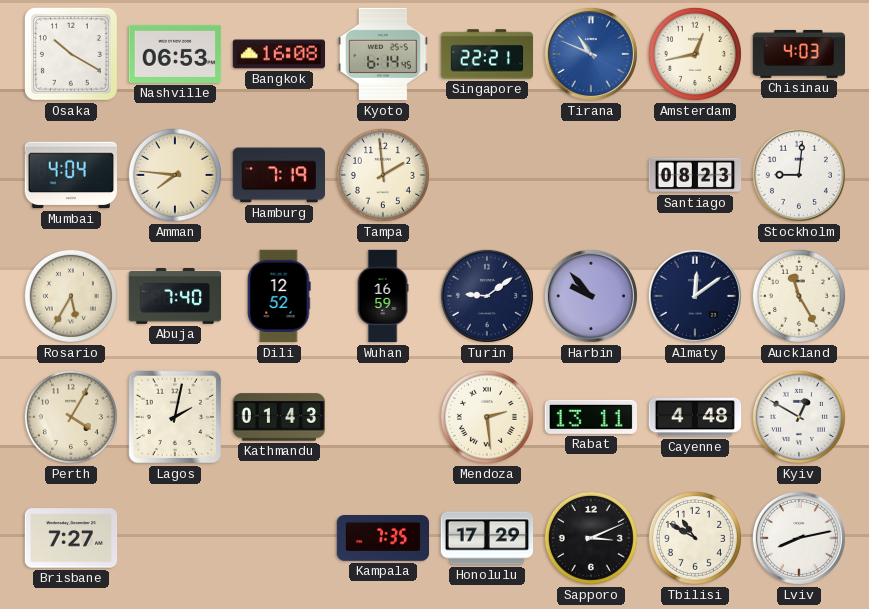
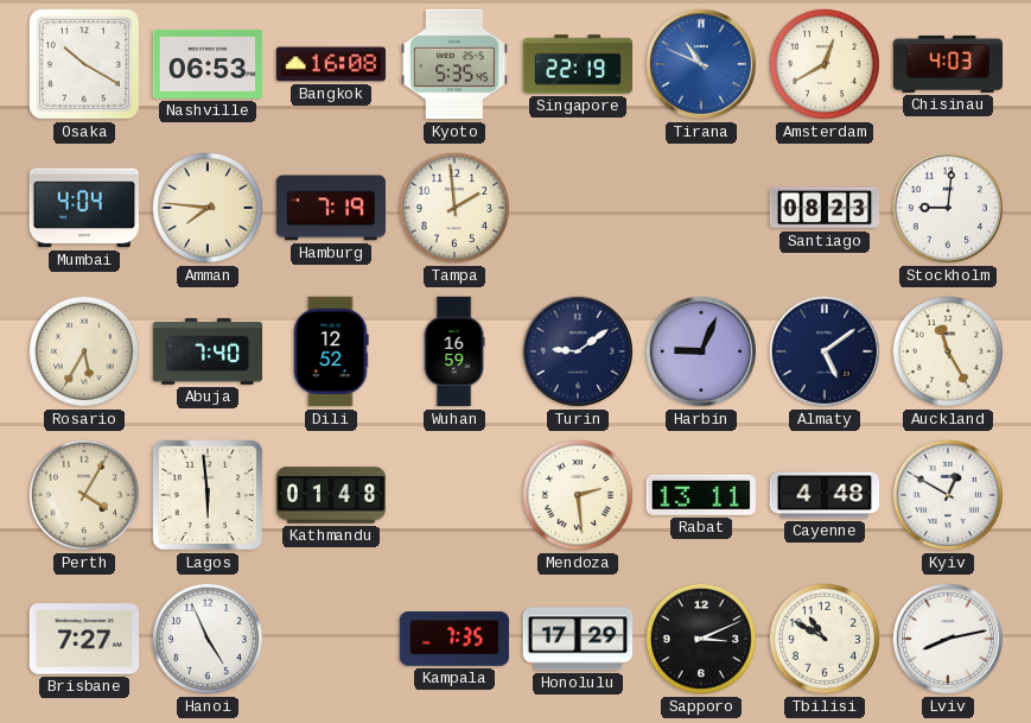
Kyoto: 6:14 -> 5:35 (454, 64)
Singapore: 22:21 -> 22:19 (578, 64)
Amsterdam: 12:43 -> 12:40 (825, 64)
Harbin: 9:53 -> 9:04 (701, 351)
Almaty: 12:09 -> 5:09 (825, 351)
Lagos: 2:02 -> 5:59 (208, 495)
Kathmandu: 01:43 -> 01:48 (331, 495)
Hanoi: none -> 4:56 (208, 639)
